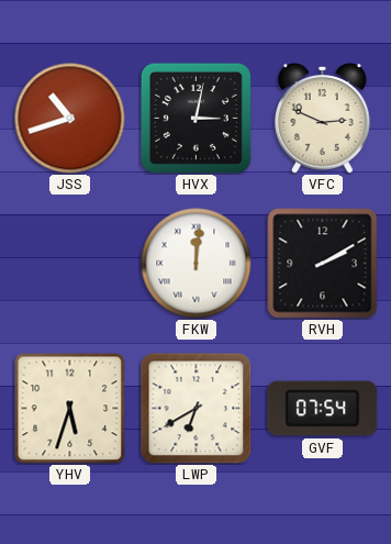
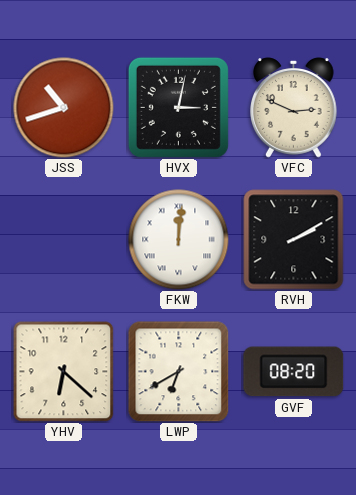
YHV: 5:33 -> 6:22 (64, 372)
GVF: 07:54 -> 08:20 (294, 372)
